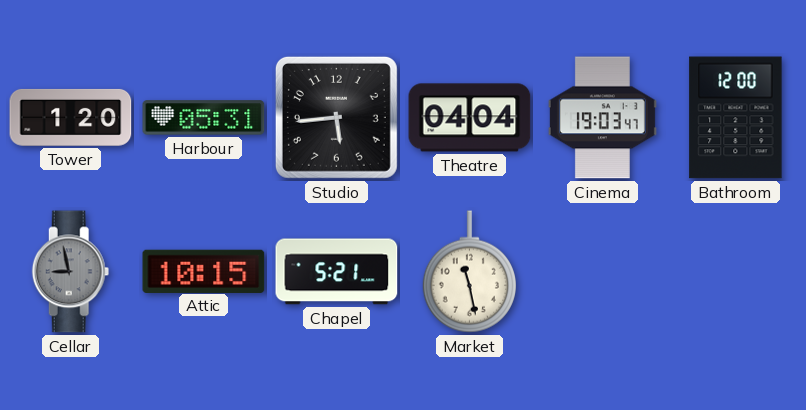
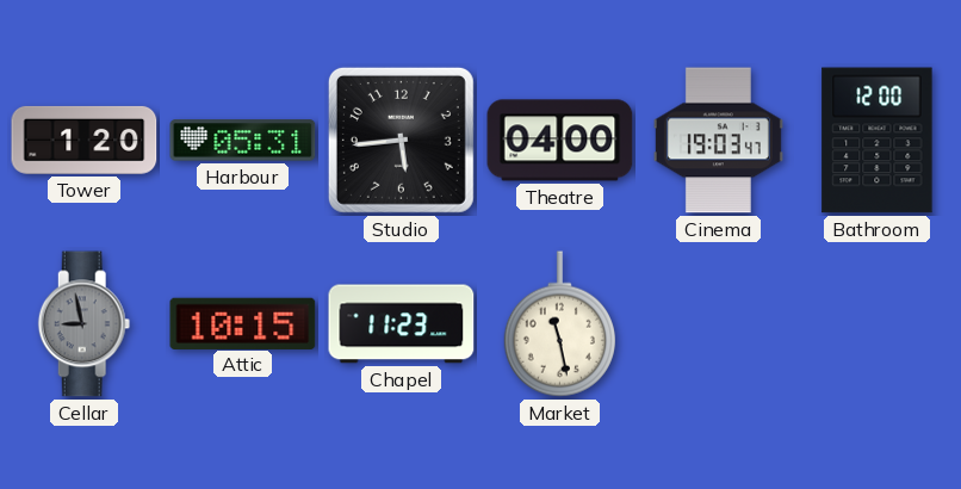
Theatre: 04:04 -> 04:00 (560, 141)
Chapel: 5:21 -> 11:23 (402, 324)
